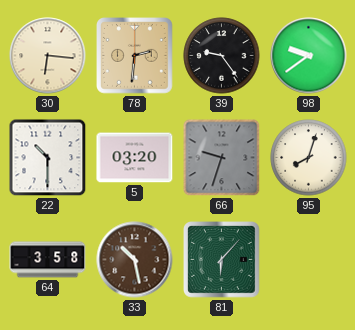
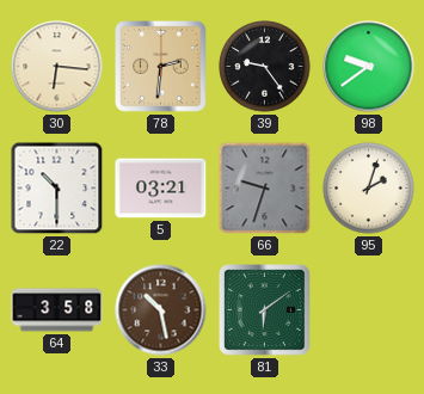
5: 03:20 -> 03:21 (161, 189)
95: 8:03 -> 2:03 (369, 189)
81: 6:07 -> 6:09 (265, 310)
